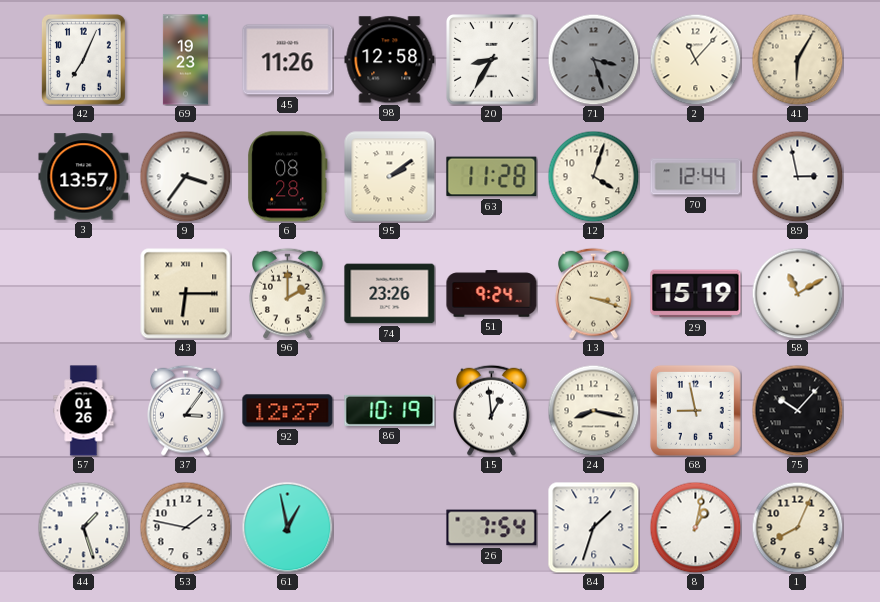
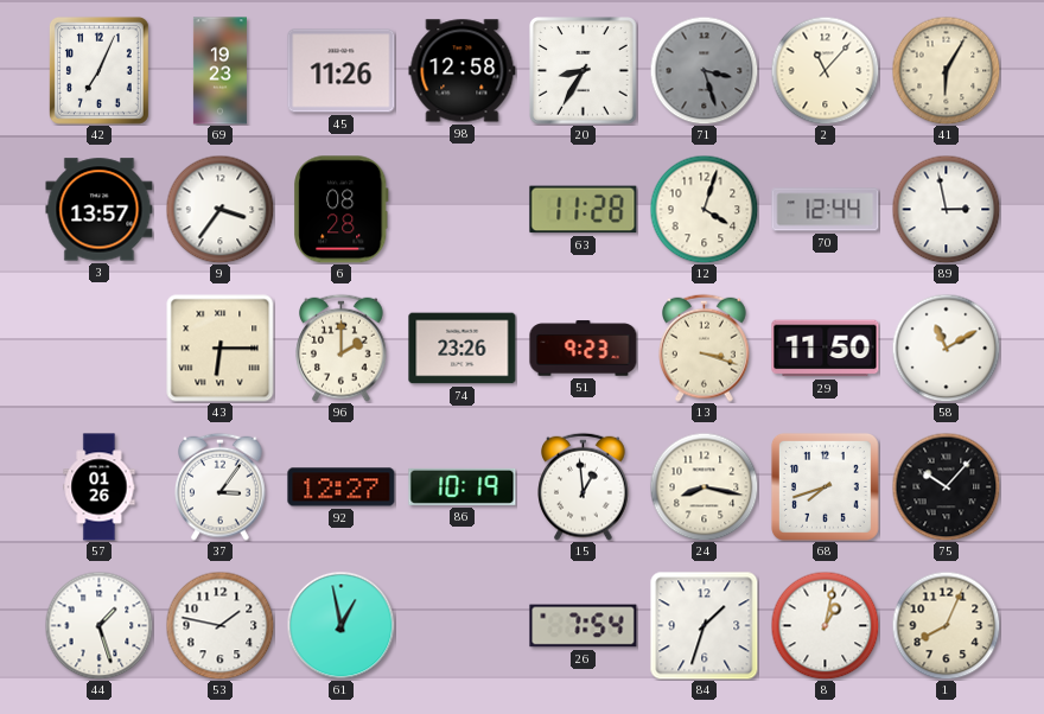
95: 2:09 -> none (390, 177)
51: 9:24 -> 9:23 (584, 349)
29: 15:19 -> 11:50 (826, 349)
68: 8:58 -> 7:42 (825, 486)
